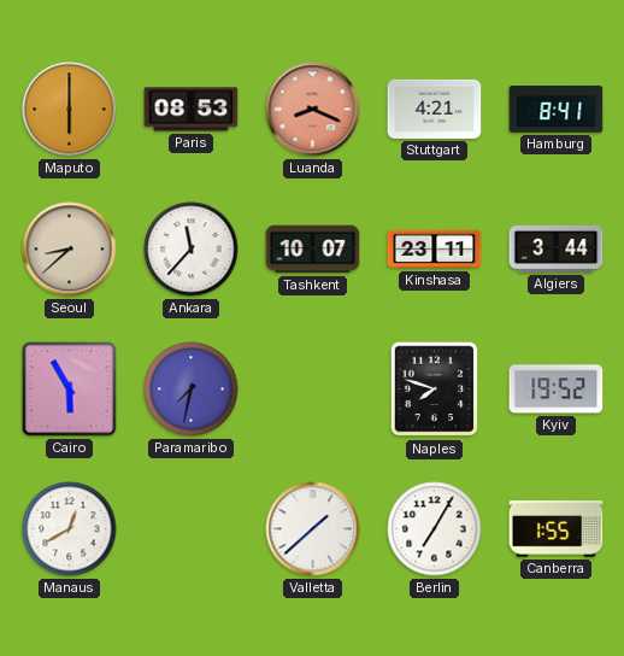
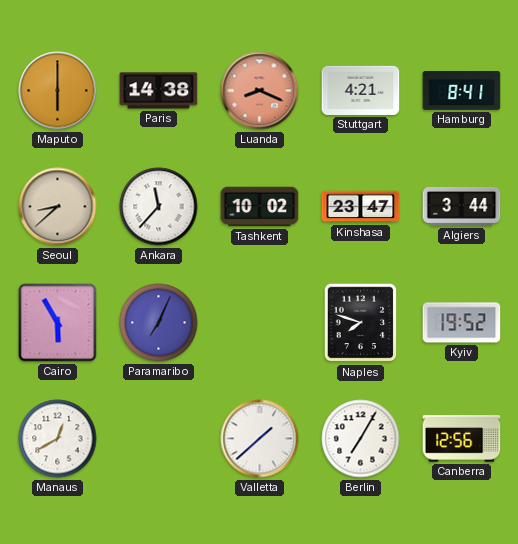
Paris: 08:53 -> 14:38 (159, 91)
Tashkent: 10:07 -> 10:02 (260, 207)
Kinshasa: 23:11 -> 23:47 (361, 207)
Paramaribo: 7:32 -> 7:04 (159, 323)
Canberra: 1:55 -> 12:56 (462, 439)
